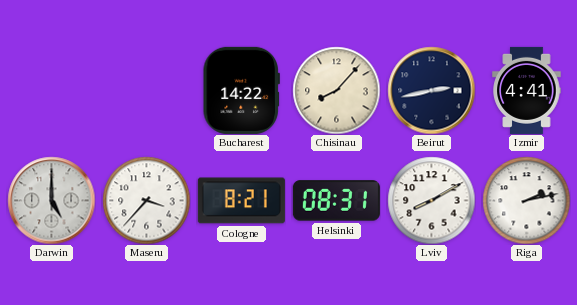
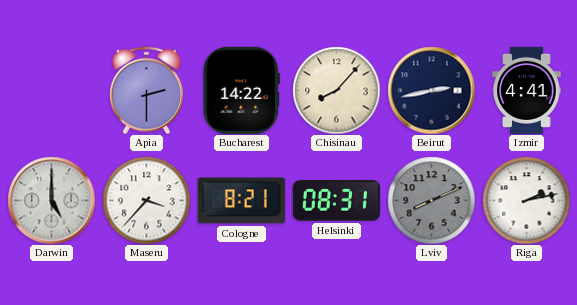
Apia: none -> 2:30 (146, 90)
Lviv: 8:10 -> 8:11 (431, 200)
Lviv dial: white -> grey (431, 200)
